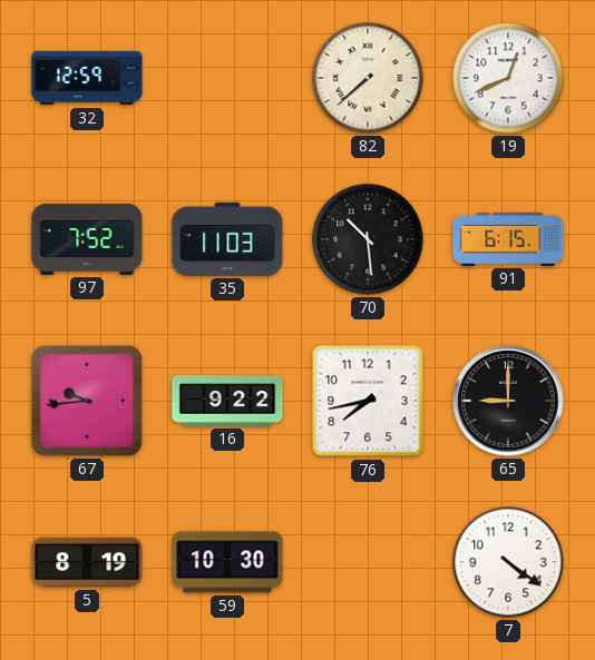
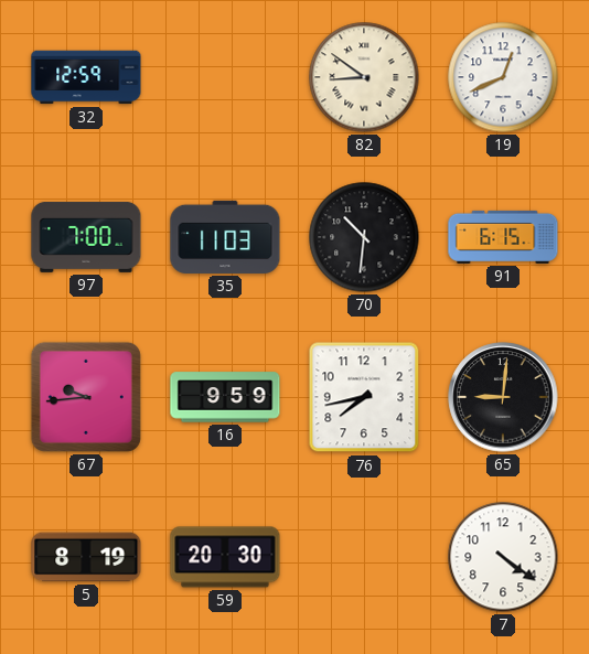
82: 7:38 -> 8:51 (364, 77)
97: 7:52 -> 7:00 (86, 237)
70: 10:29 -> 10:31 (364, 237)
16: 9:22 -> 9:59 (225, 397)
65: 9:00 -> 9:01 (503, 397)
59: 10:30 -> 20:30 (225, 557)
